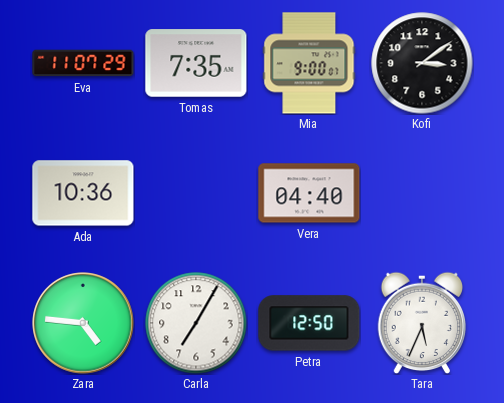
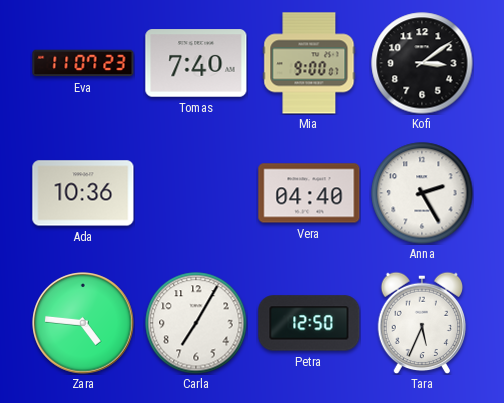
Eva: 11:07:29 -> 11:07:23 (83, 63)
Tomas: 7:35 -> 7:40 (196, 63)
Anna: none -> 2:25 (422, 193)
